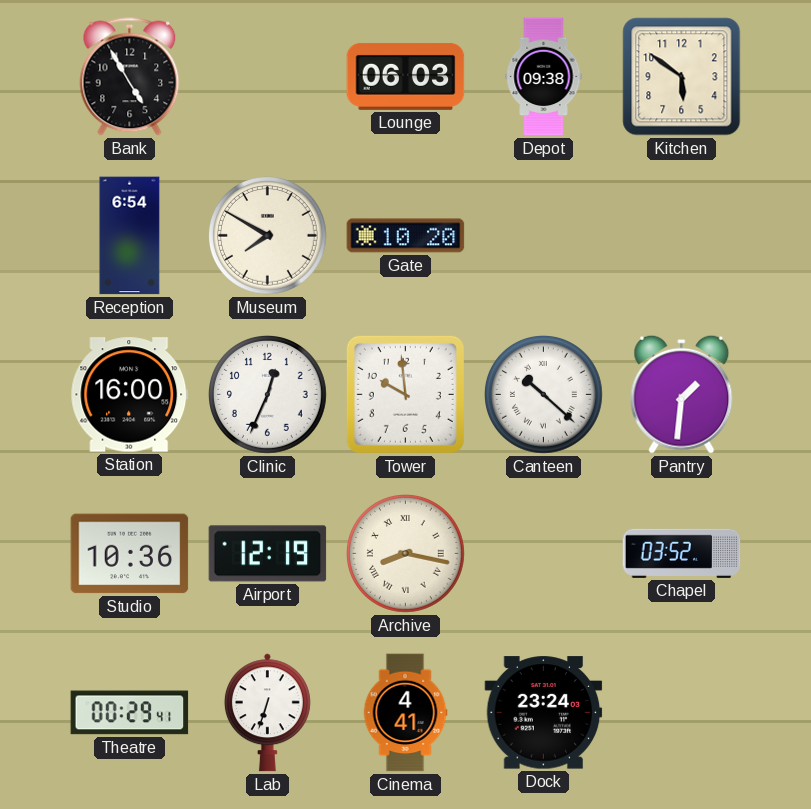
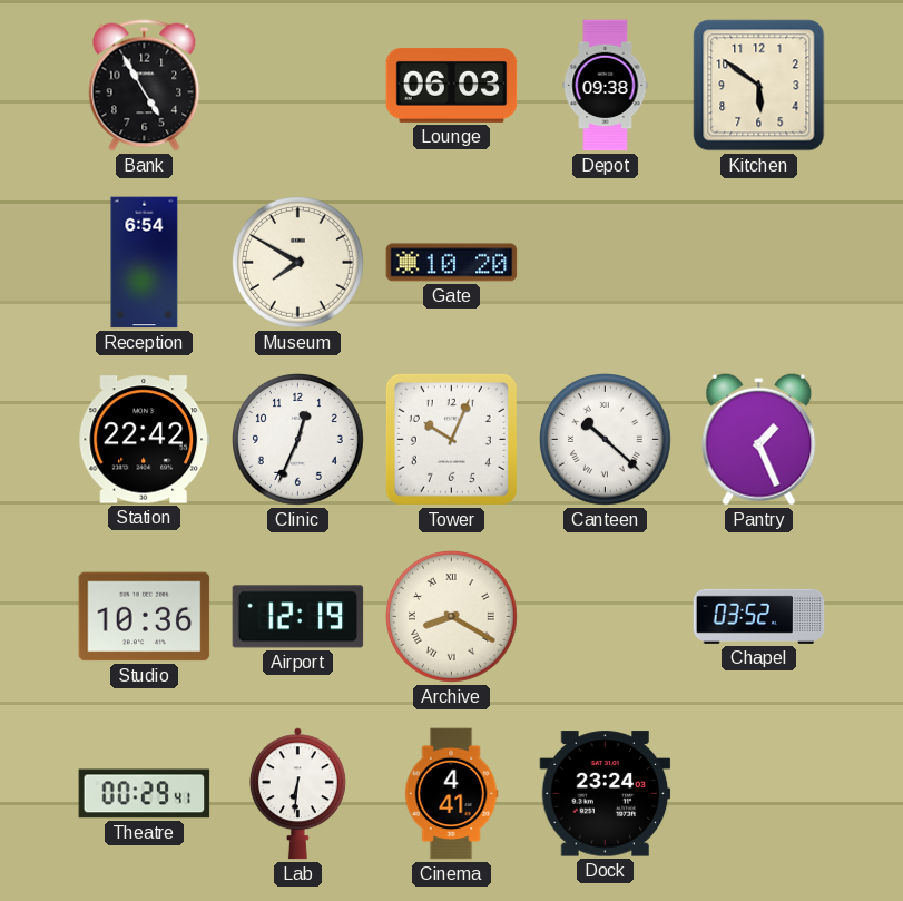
Station: 16:00 -> 22:42 (145, 440)
Tower: 9:59 -> 10:04 (451, 439)
Pantry: 1:31 -> 1:26 (759, 439)
Archive: 8:17 -> 8:20 (452, 617)
Lab: 6:33 -> 6:31 (297, 794)
